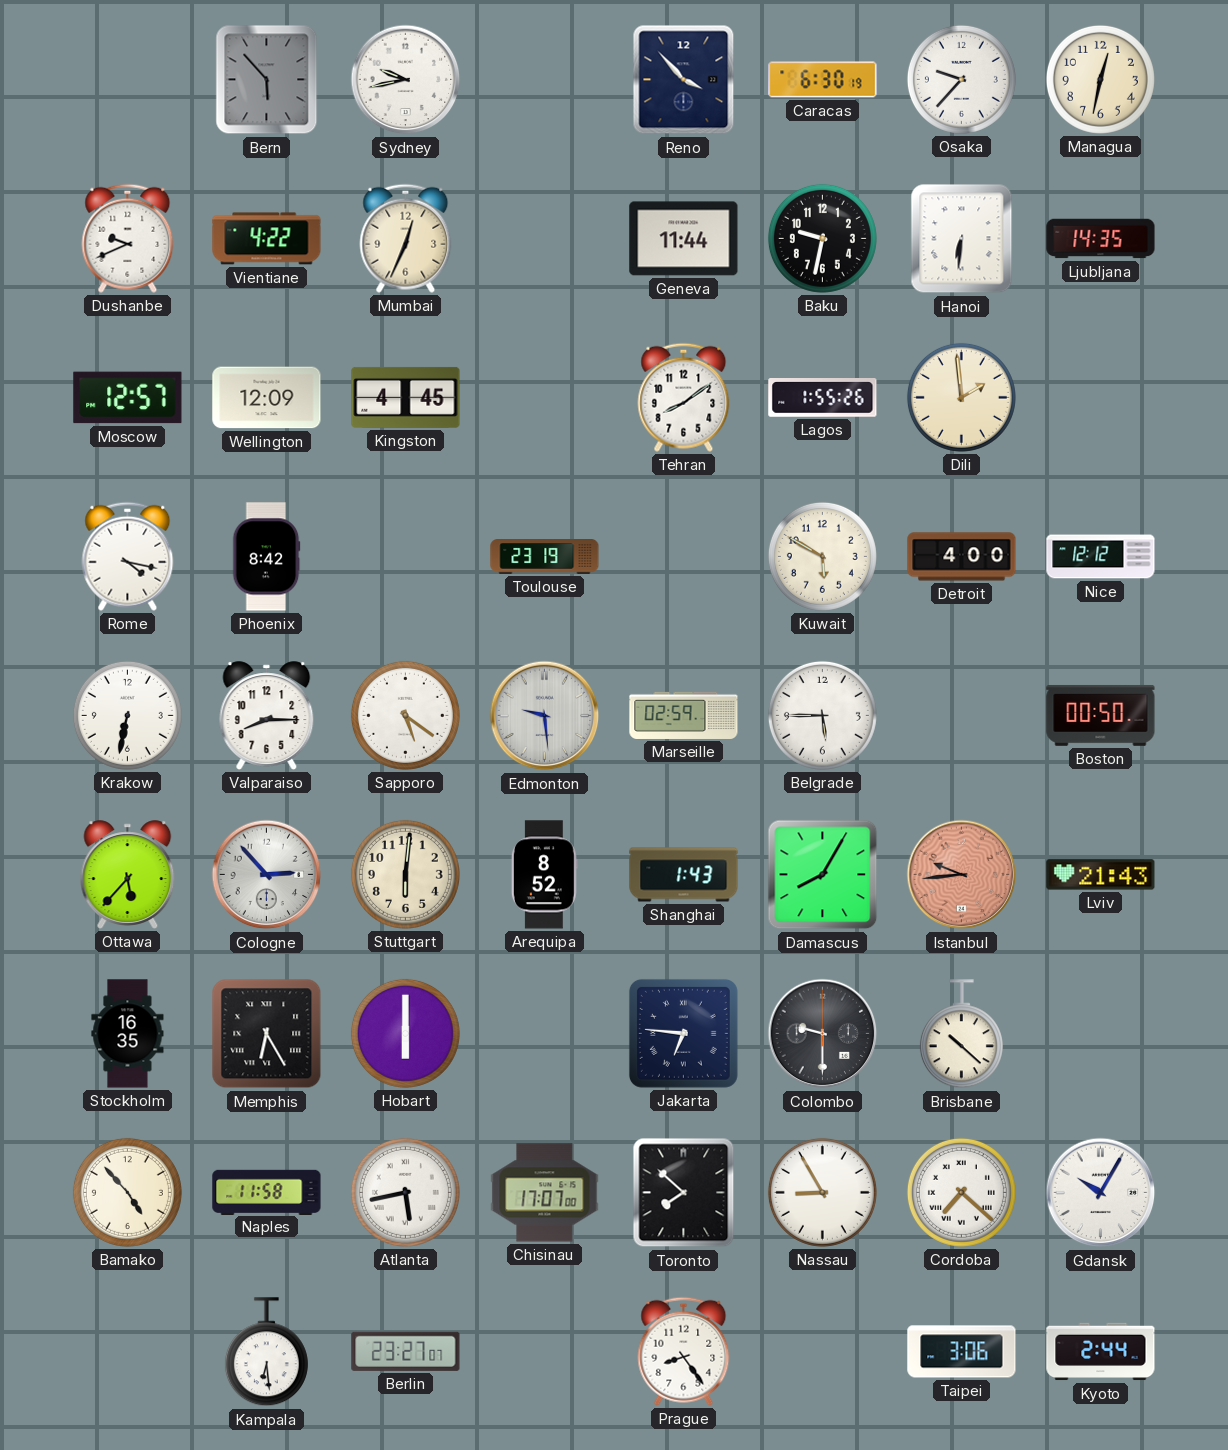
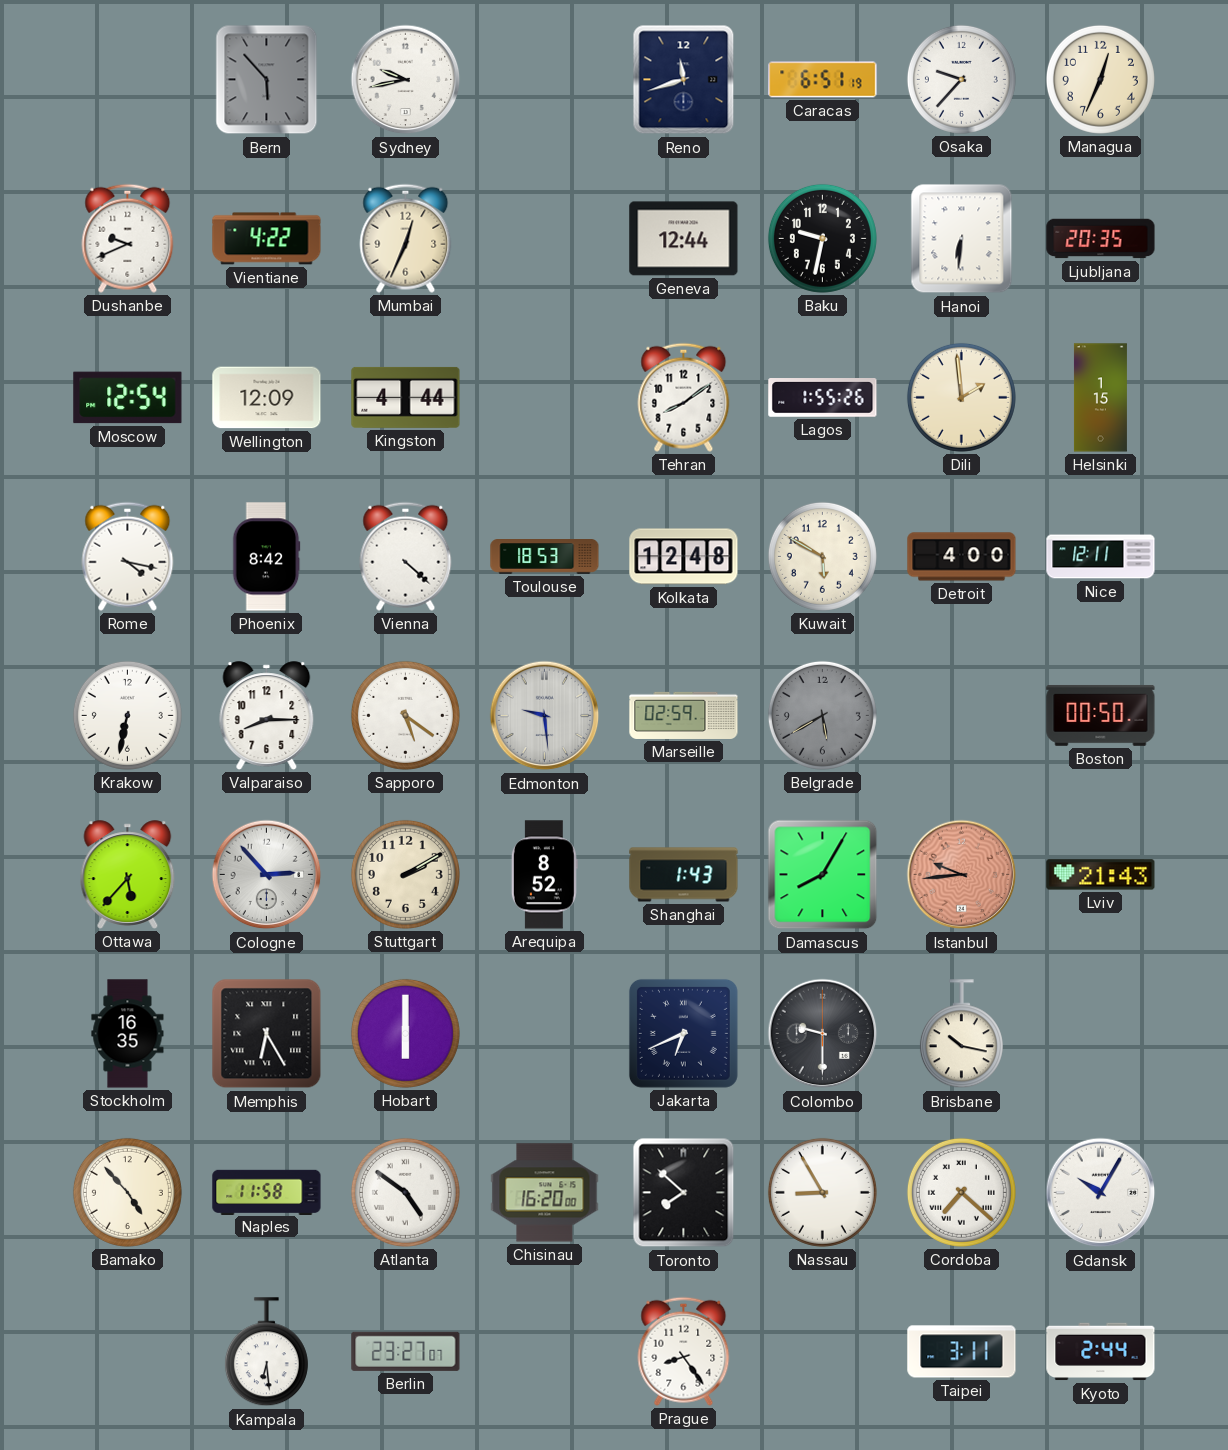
Reno: 3:53 -> 11:42 (684, 80)
Caracas: 6:30 -> 6:51 (823, 80)
Managua: 12:32 -> 12:34 (1100, 79)
Geneva: 11:44 -> 12:44 (684, 239)
Ljubljana: 14:35 -> 20:35 (1101, 239)
Moscow: 12:57 -> 12:54 (128, 398)
Kingston: 4:45 -> 4:44 (406, 397)
Helsinki: none -> 1:15 (1100, 398)
Vienna: none -> 4:22 (406, 556)
Toulouse: 23:19 -> 18:53 (545, 557)
Kolkata: none -> 12:48 (684, 557)
Nice: 12:12 -> 12:11 (1101, 557)
Belgrade: 5:45 -> 5:40 (822, 715)
Belgrade dial: white -> grey (822, 715)
Stuttgart: 6:01 -> 2:10 (405, 874)
Jakarta: 6:46 -> 6:41 (683, 1033)
Brisbane: 10:22 -> 10:17 (961, 1034)
Atlanta: 5:43 -> 4:51 (405, 1192)
Chisinau: 17:07 -> 16:20 (545, 1193)
Taipei: 3:06 -> 3:11 (962, 1352)
